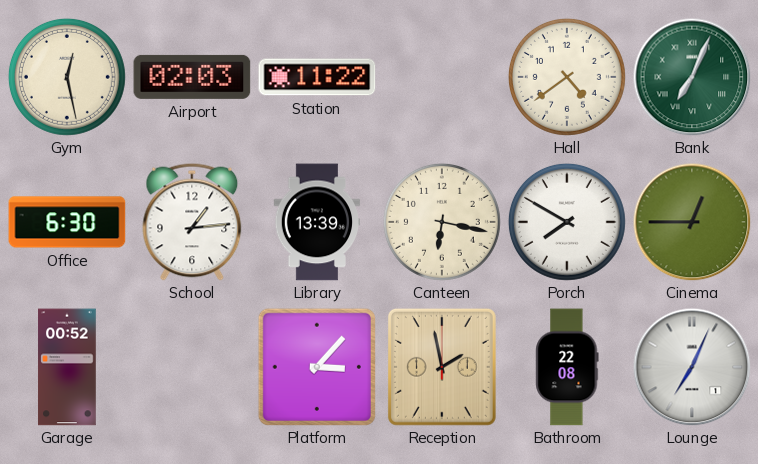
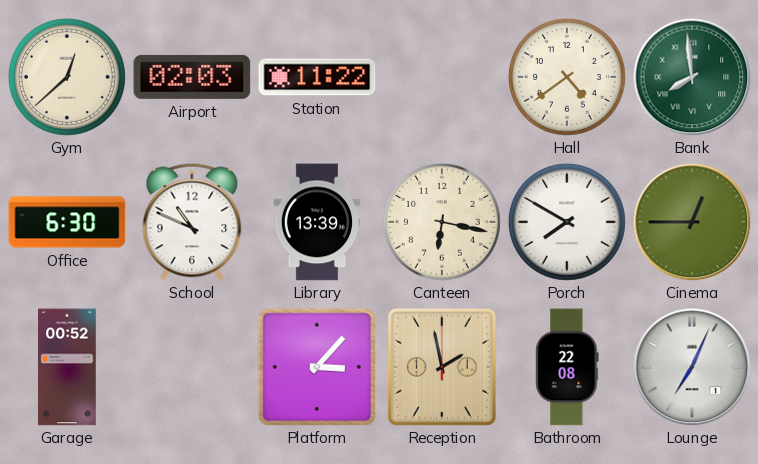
Gym: 12:28 -> 12:38 (67, 77)
Bank: 7:04 -> 7:59 (692, 77)
School: 1:14 -> 10:49 (192, 222)
